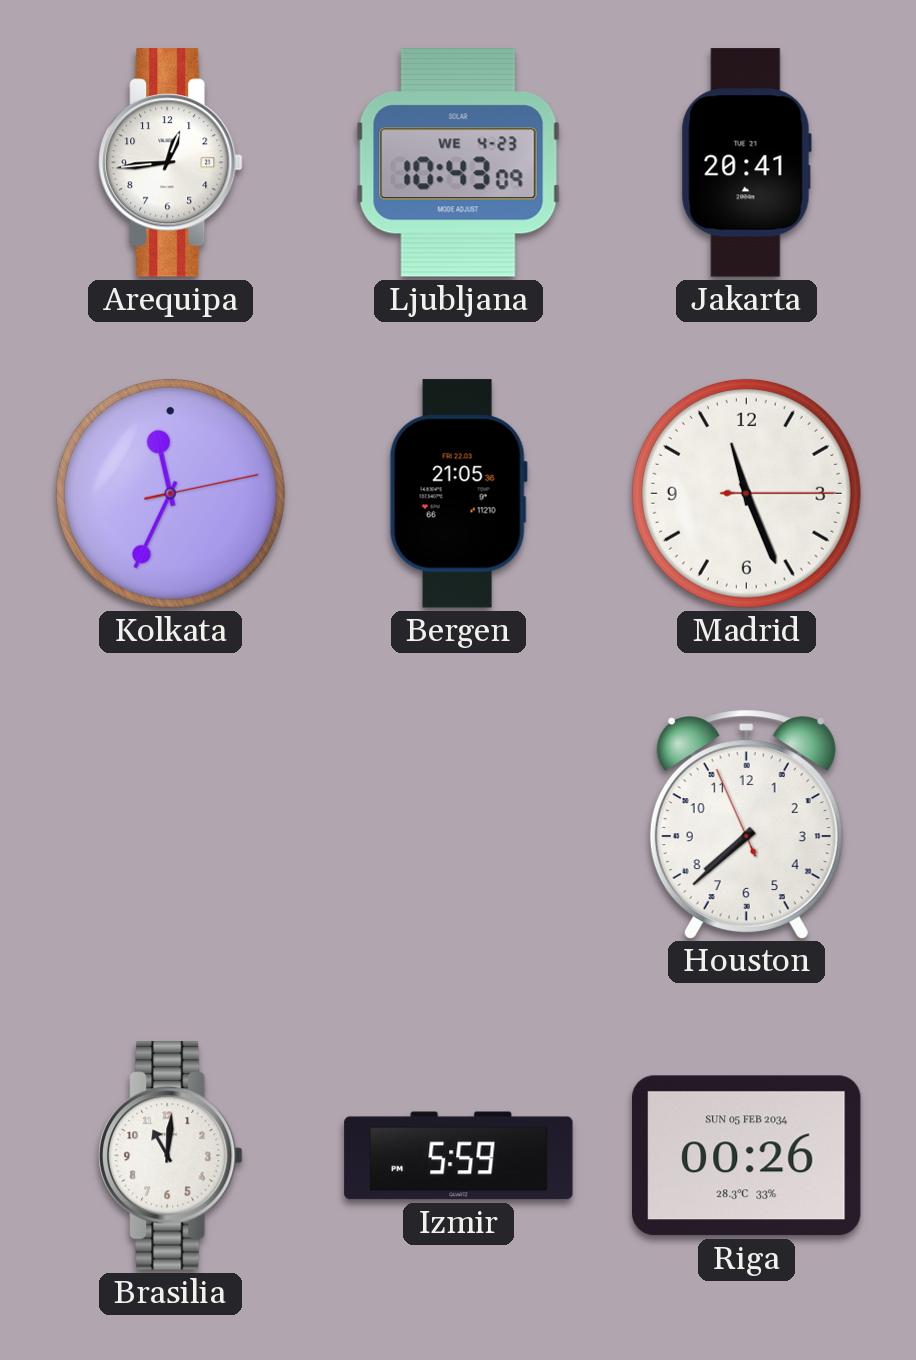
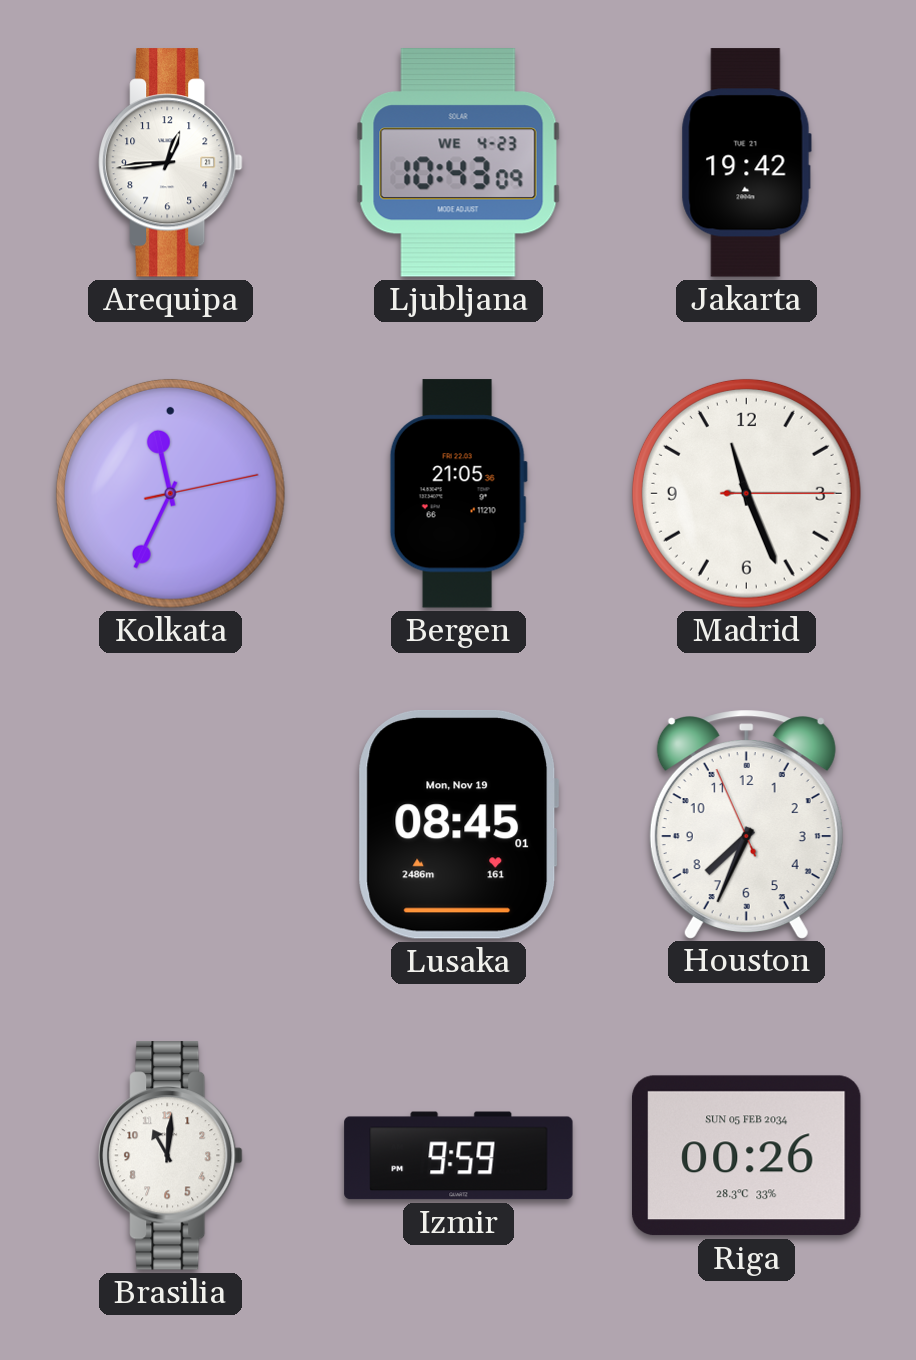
Jakarta: 20:41 -> 19:42 (746, 163)
Lusaka: none -> 08:45 (459, 824)
Houston: 7:37 -> 7:33 (746, 824)
Izmir: 5:59 -> 9:59 (459, 1156)
